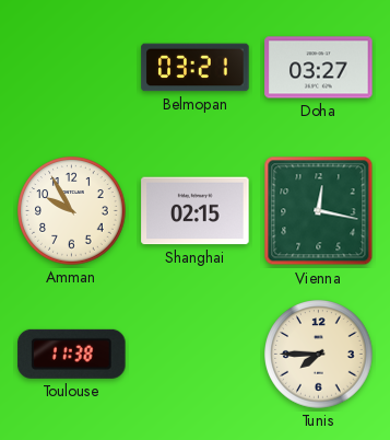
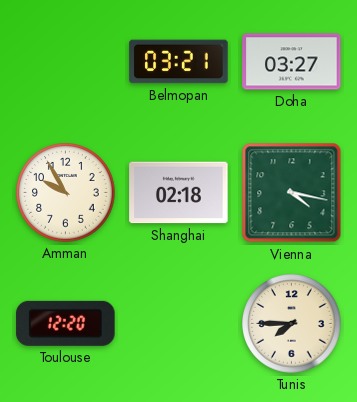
Shanghai: 02:15 -> 02:18 (179, 193)
Vienna: 12:17 -> 4:17 (292, 193)
Toulouse: 11:38 -> 12:20 (66, 323)
